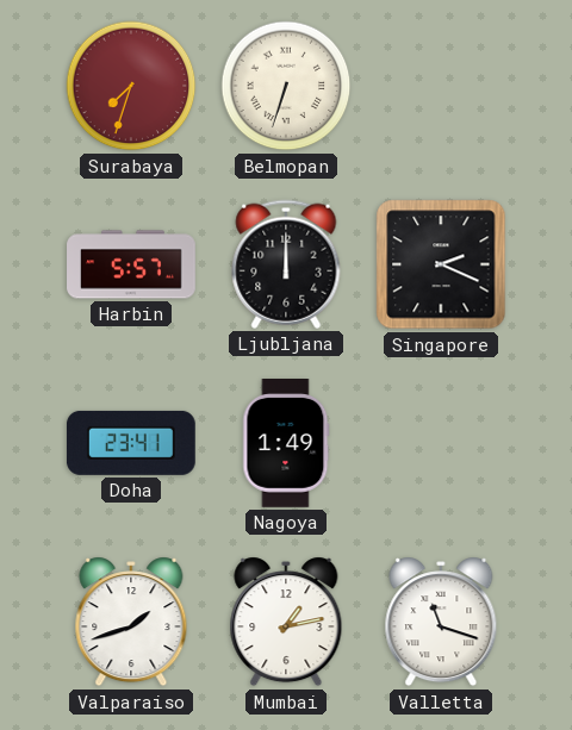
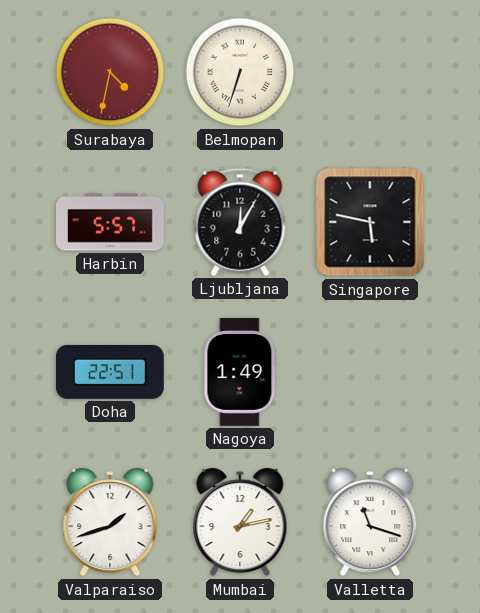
Surabaya: 7:33 -> 4:32 (110, 72)
Ljubljana: 12:00 -> 12:05 (240, 222)
Singapore: 2:19 -> 5:47 (370, 222)
Doha: 23:41 -> 22:51 (110, 372)
